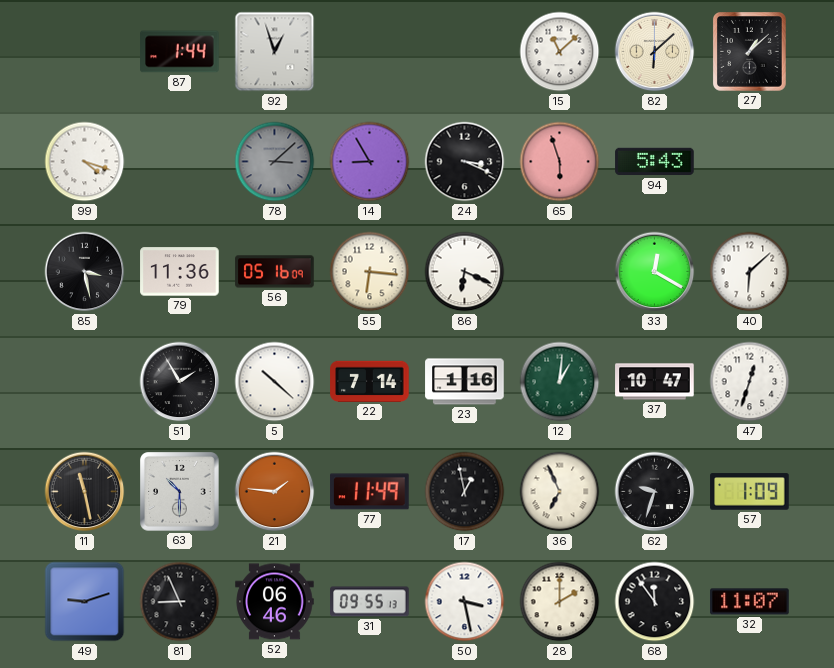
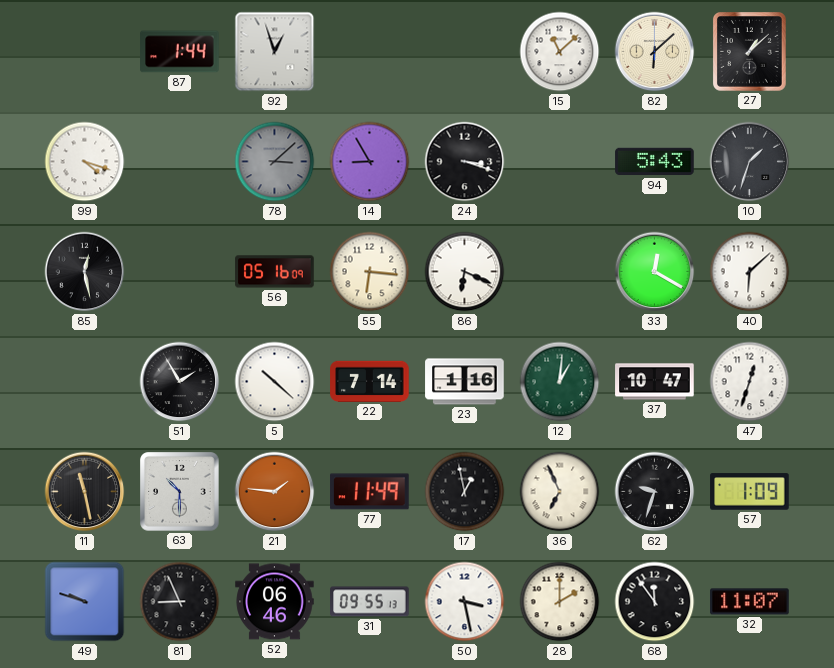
24: 3:19 -> 3:18 (465, 162)
65: 5:57 -> none (560, 162)
10: none -> 1:33 (750, 162)
85: 3:28 -> 12:28 (85, 272)
79: 11:36 -> none (180, 272)
49: 9:12 -> 9:48 (85, 602)
